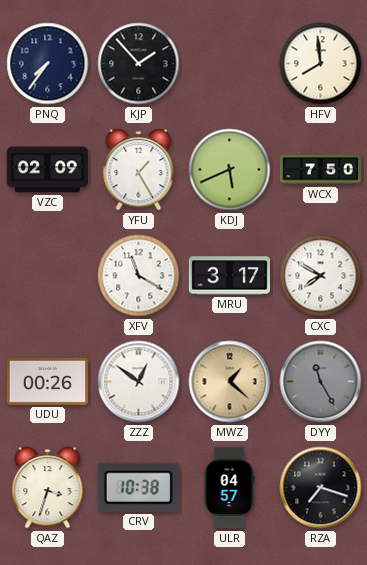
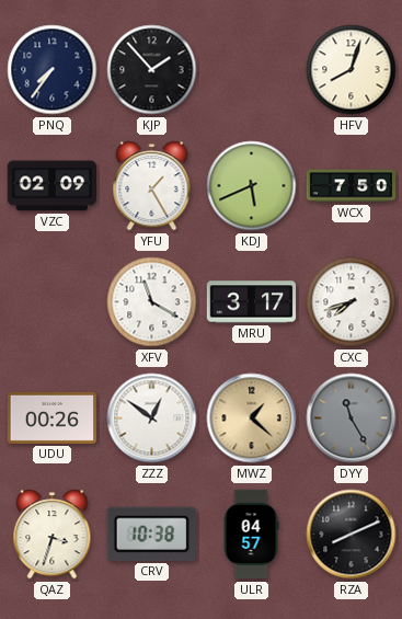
HFV: 7:59 -> 8:03 (352, 70)
CXC: 7:50 -> 7:42 (352, 302)
RZA: 7:18 -> 8:11 (352, 535)
